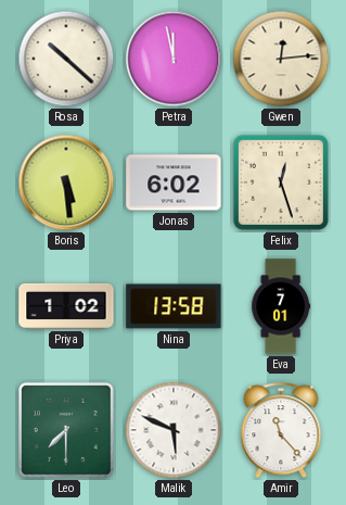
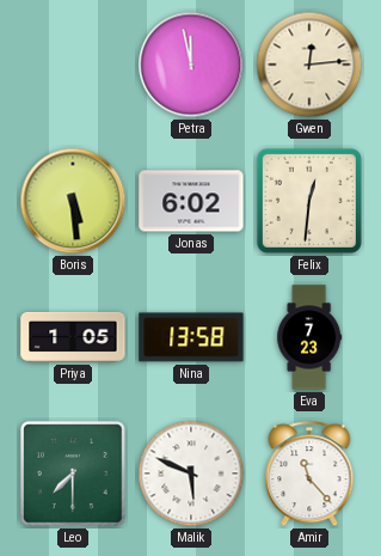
Rosa: 10:22 -> none (66, 59)
Felix: 12:27 -> 12:31 (309, 201)
Priya: 1:02 -> 1:05 (73, 337)
Eva: 7:01 -> 7:23 (309, 337)
